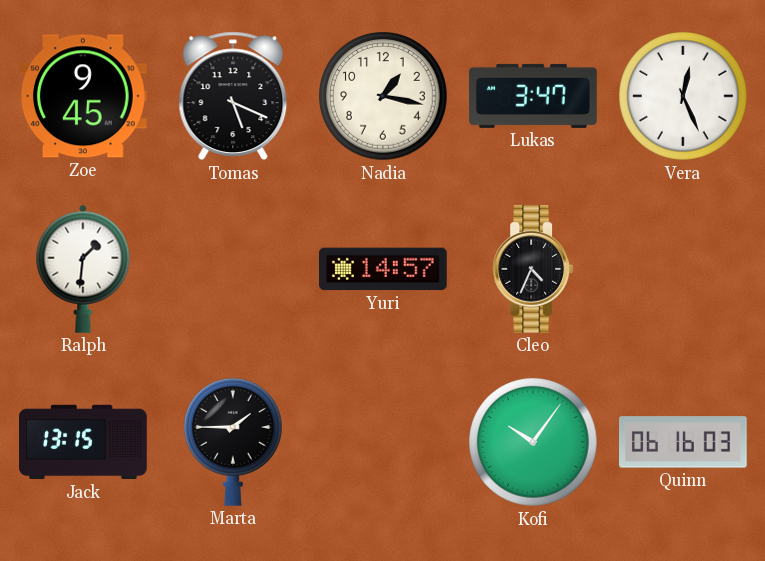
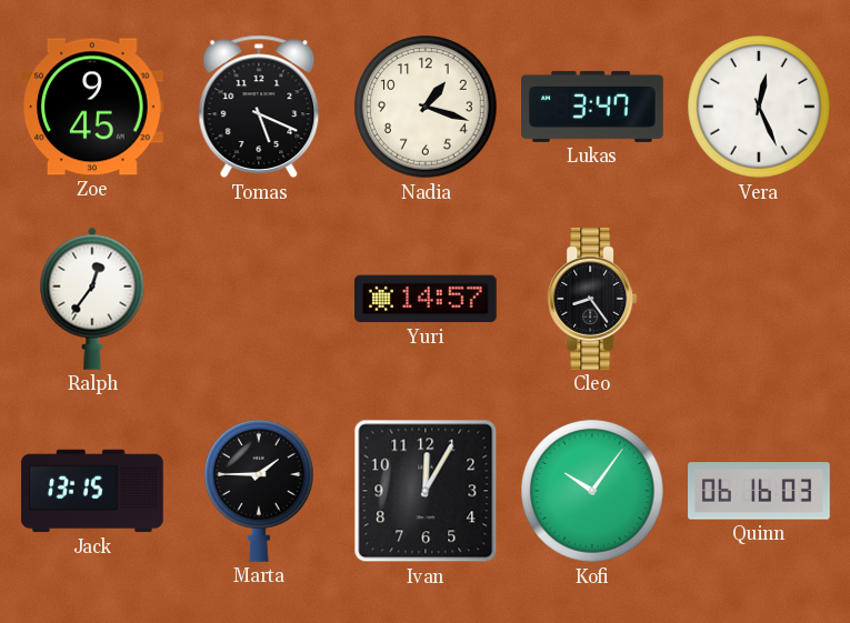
Nadia: 1:17 -> 1:18 (426, 107)
Ralph: 1:31 -> 12:36 (92, 299)
Cleo: 4:34 -> 8:24 (592, 299)
Ivan: none -> 12:05 (426, 491)
